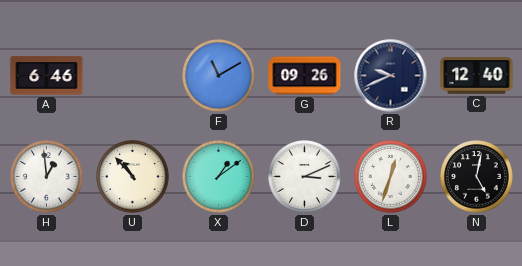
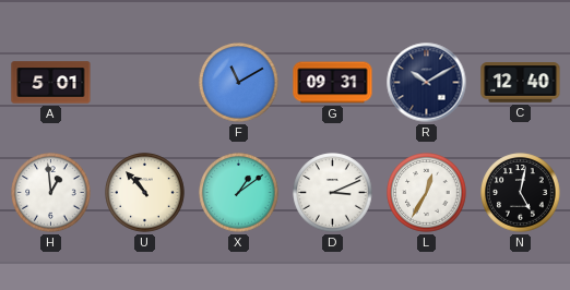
A: 6:46 -> 5:01 (51, 83)
G: 09:26 -> 09:31 (333, 83)
R: 9:41 -> 10:10 (427, 83)
L: 12:33 -> 12:35 (427, 193)
